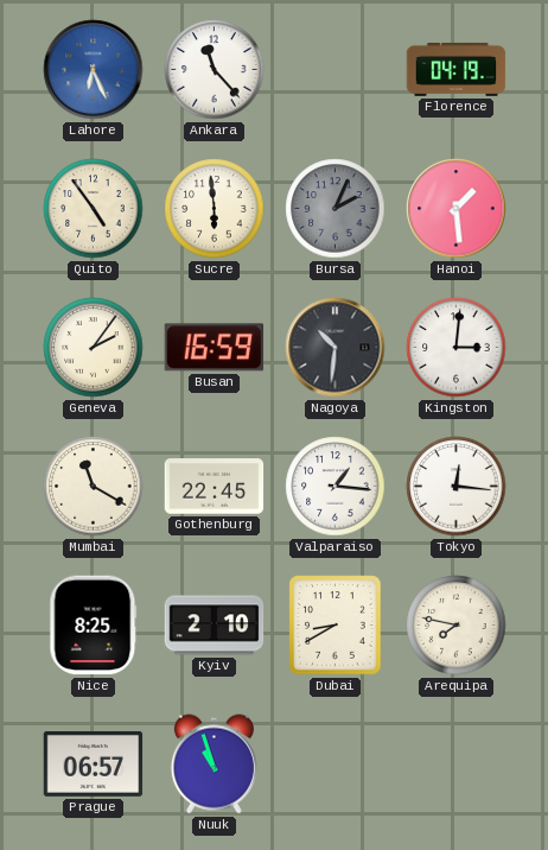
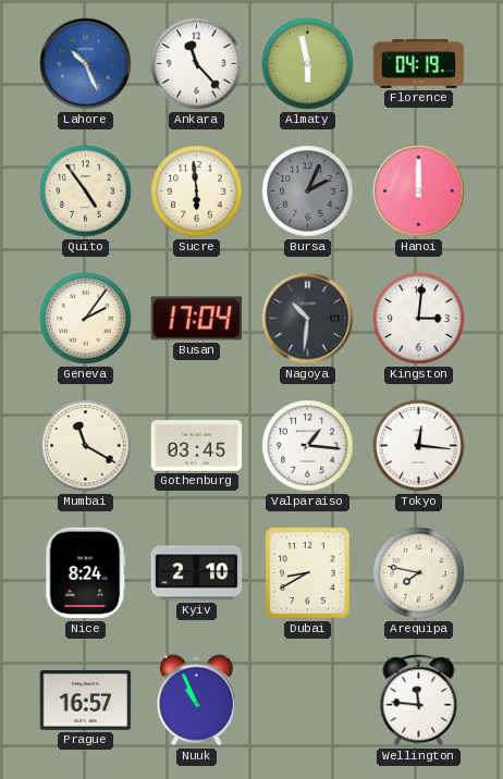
Lahore: 6:26 -> 10:26 (86, 64)
Almaty: none -> 5:58 (308, 64)
Hanoi: 1:29 -> 12:00 (419, 191)
Busan: 16:59 -> 17:04 (197, 319)
Gothenburg: 22:45 -> 03:45 (197, 446)
Nice: 8:25 -> 8:24 (86, 573)
Prague: 06:57 -> 16:57 (86, 700)
Nuuk: 10:57 -> 10:56 (196, 701)
Wellington: none -> 11:46 (419, 701)
